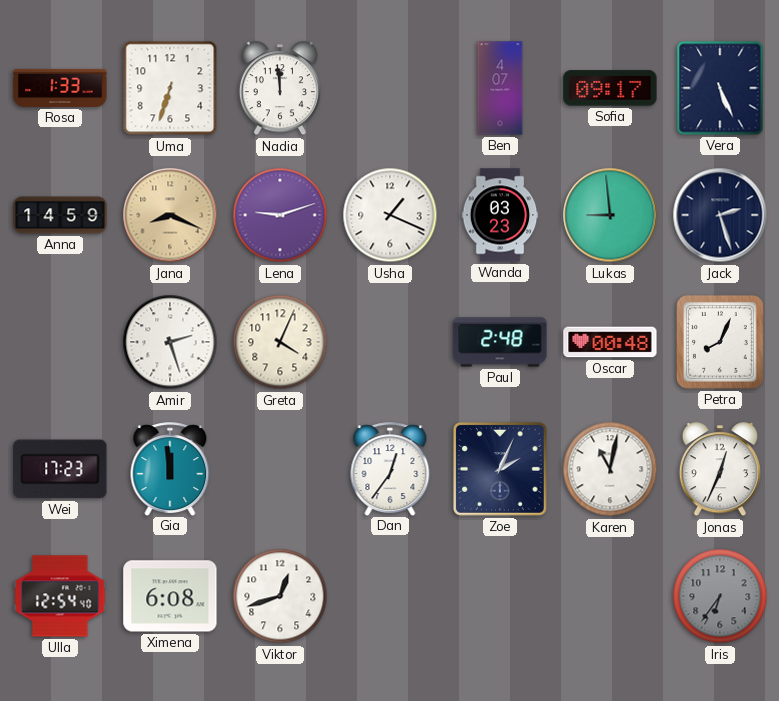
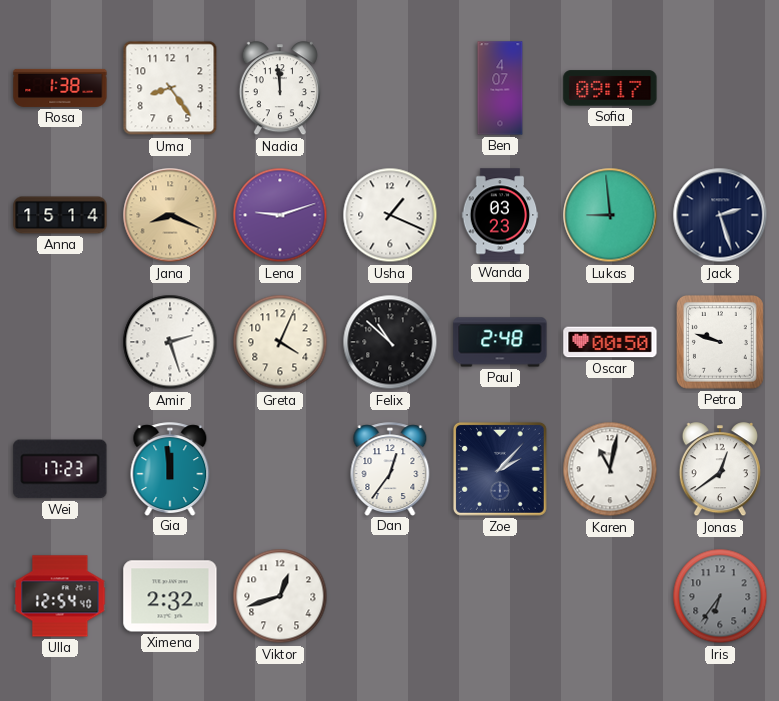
Rosa: 1:33 -> 1:38 (60, 88)
Uma: 6:33 -> 8:24 (170, 88)
Vera: 5:26 -> none (720, 88)
Anna: 14:59 -> 15:14 (60, 215)
Felix: none -> 10:52 (390, 342)
Oscar: 00:48 -> 00:50 (610, 342)
Petra: 8:04 -> 9:48 (720, 342)
Zoe: 2:04 -> 2:07 (500, 469)
Jonas: 12:34 -> 12:39 (720, 470)
Ximena: 6:08 -> 2:32 (170, 596)
